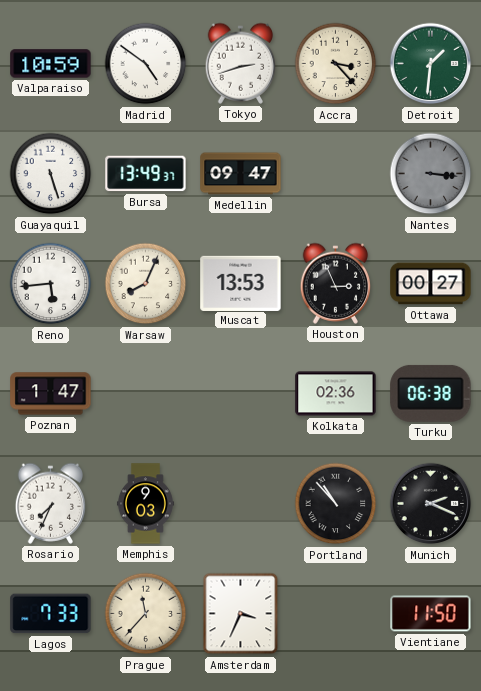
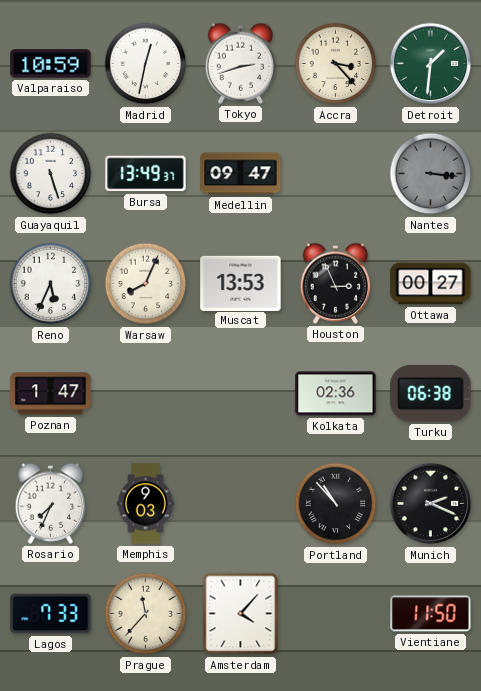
Madrid: 4:51 -> 12:32 (146, 64)
Reno: 5:44 -> 5:34 (51, 284)
Amsterdam: 3:34 -> 4:07 (241, 614)
